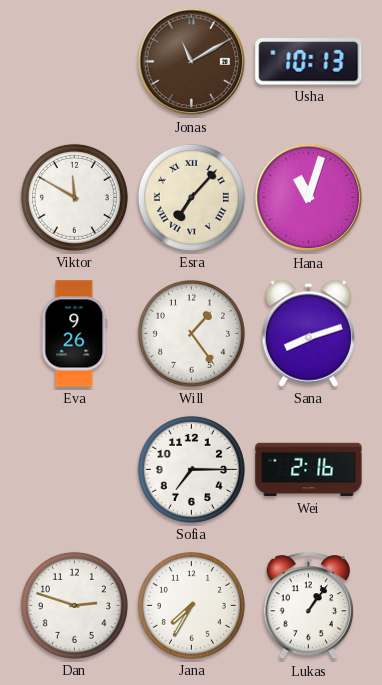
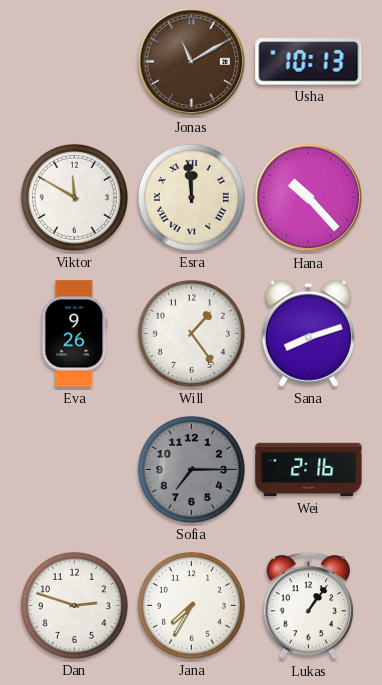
Esra: 7:07 -> 11:59 (191, 197)
Hana: 11:03 -> 10:23 (309, 198)
Sofia dial: white -> grey (191, 469)
